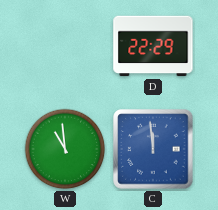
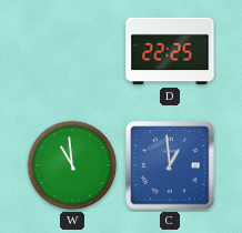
D: 22:29 -> 22:25 (170, 51)
C: 11:59 -> 12:59 (170, 165)
